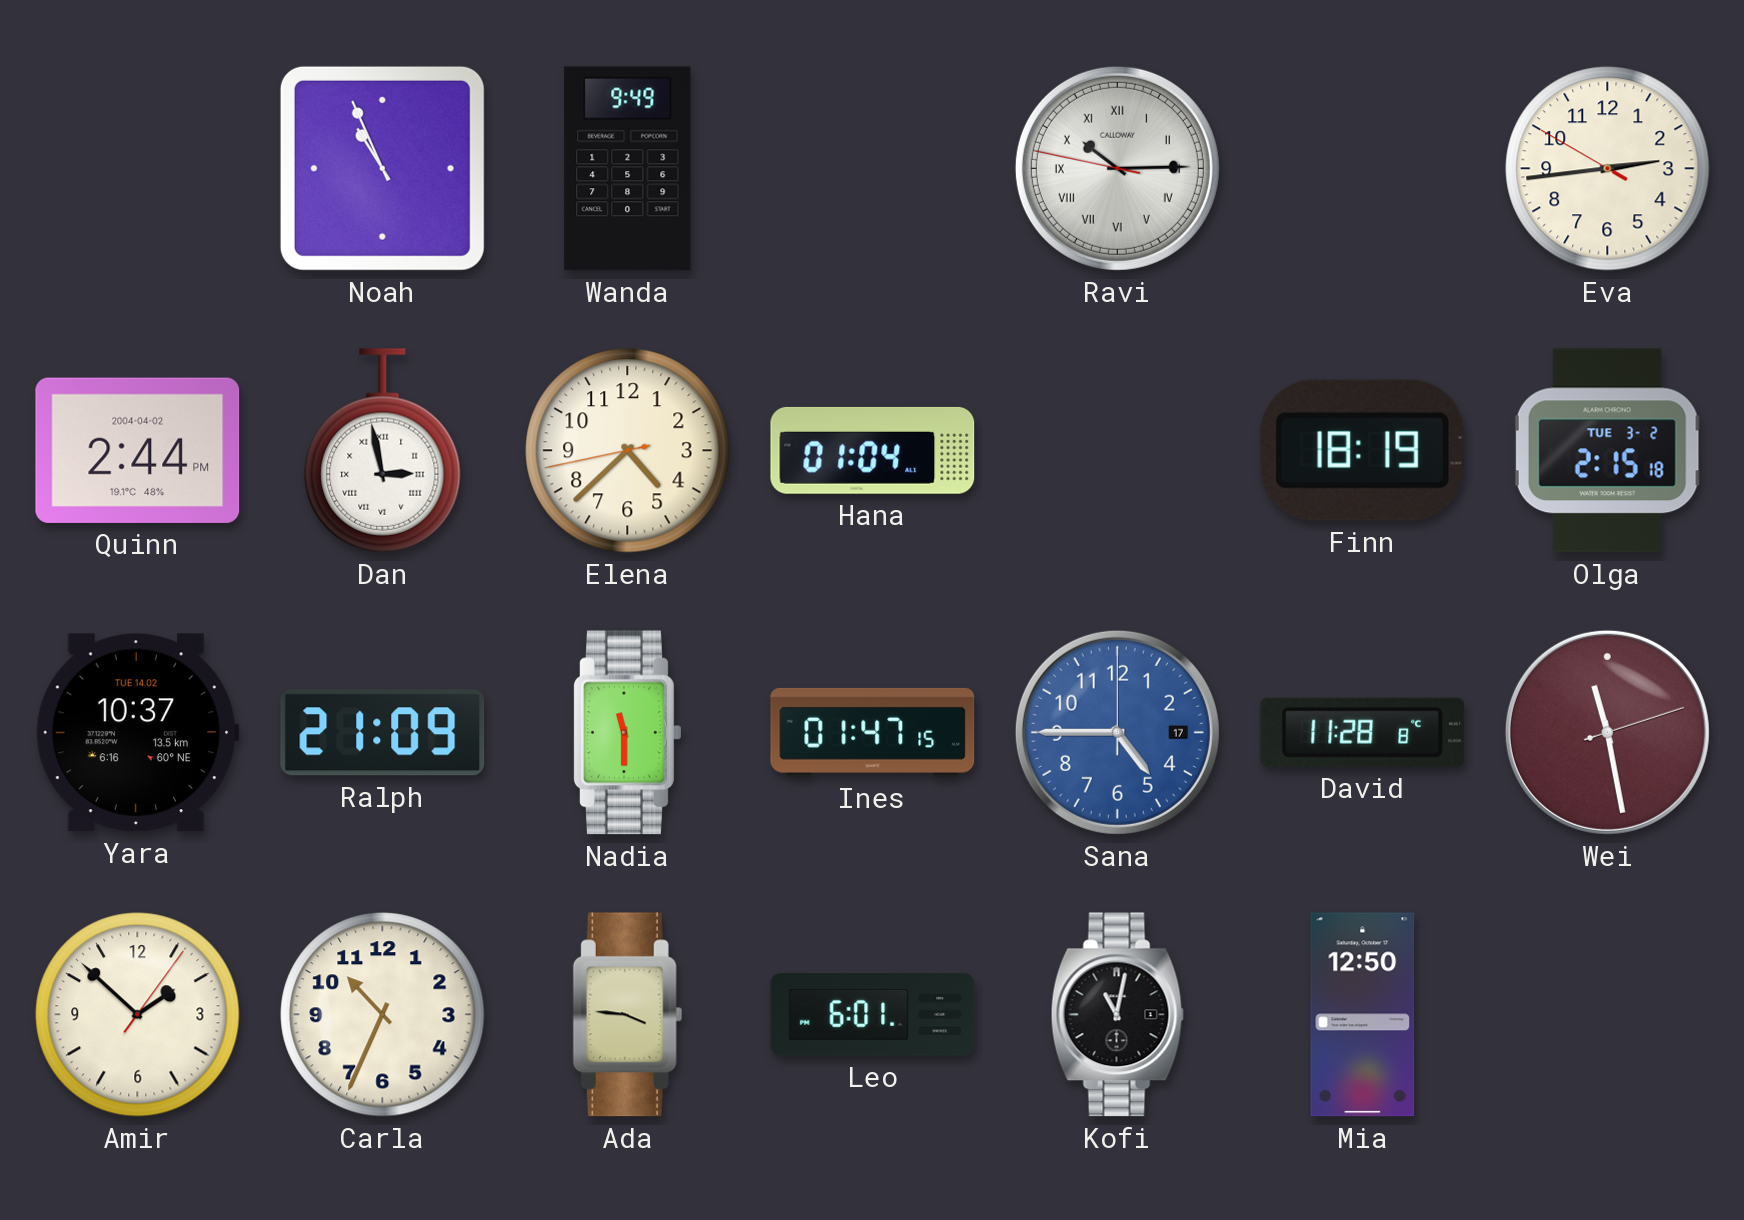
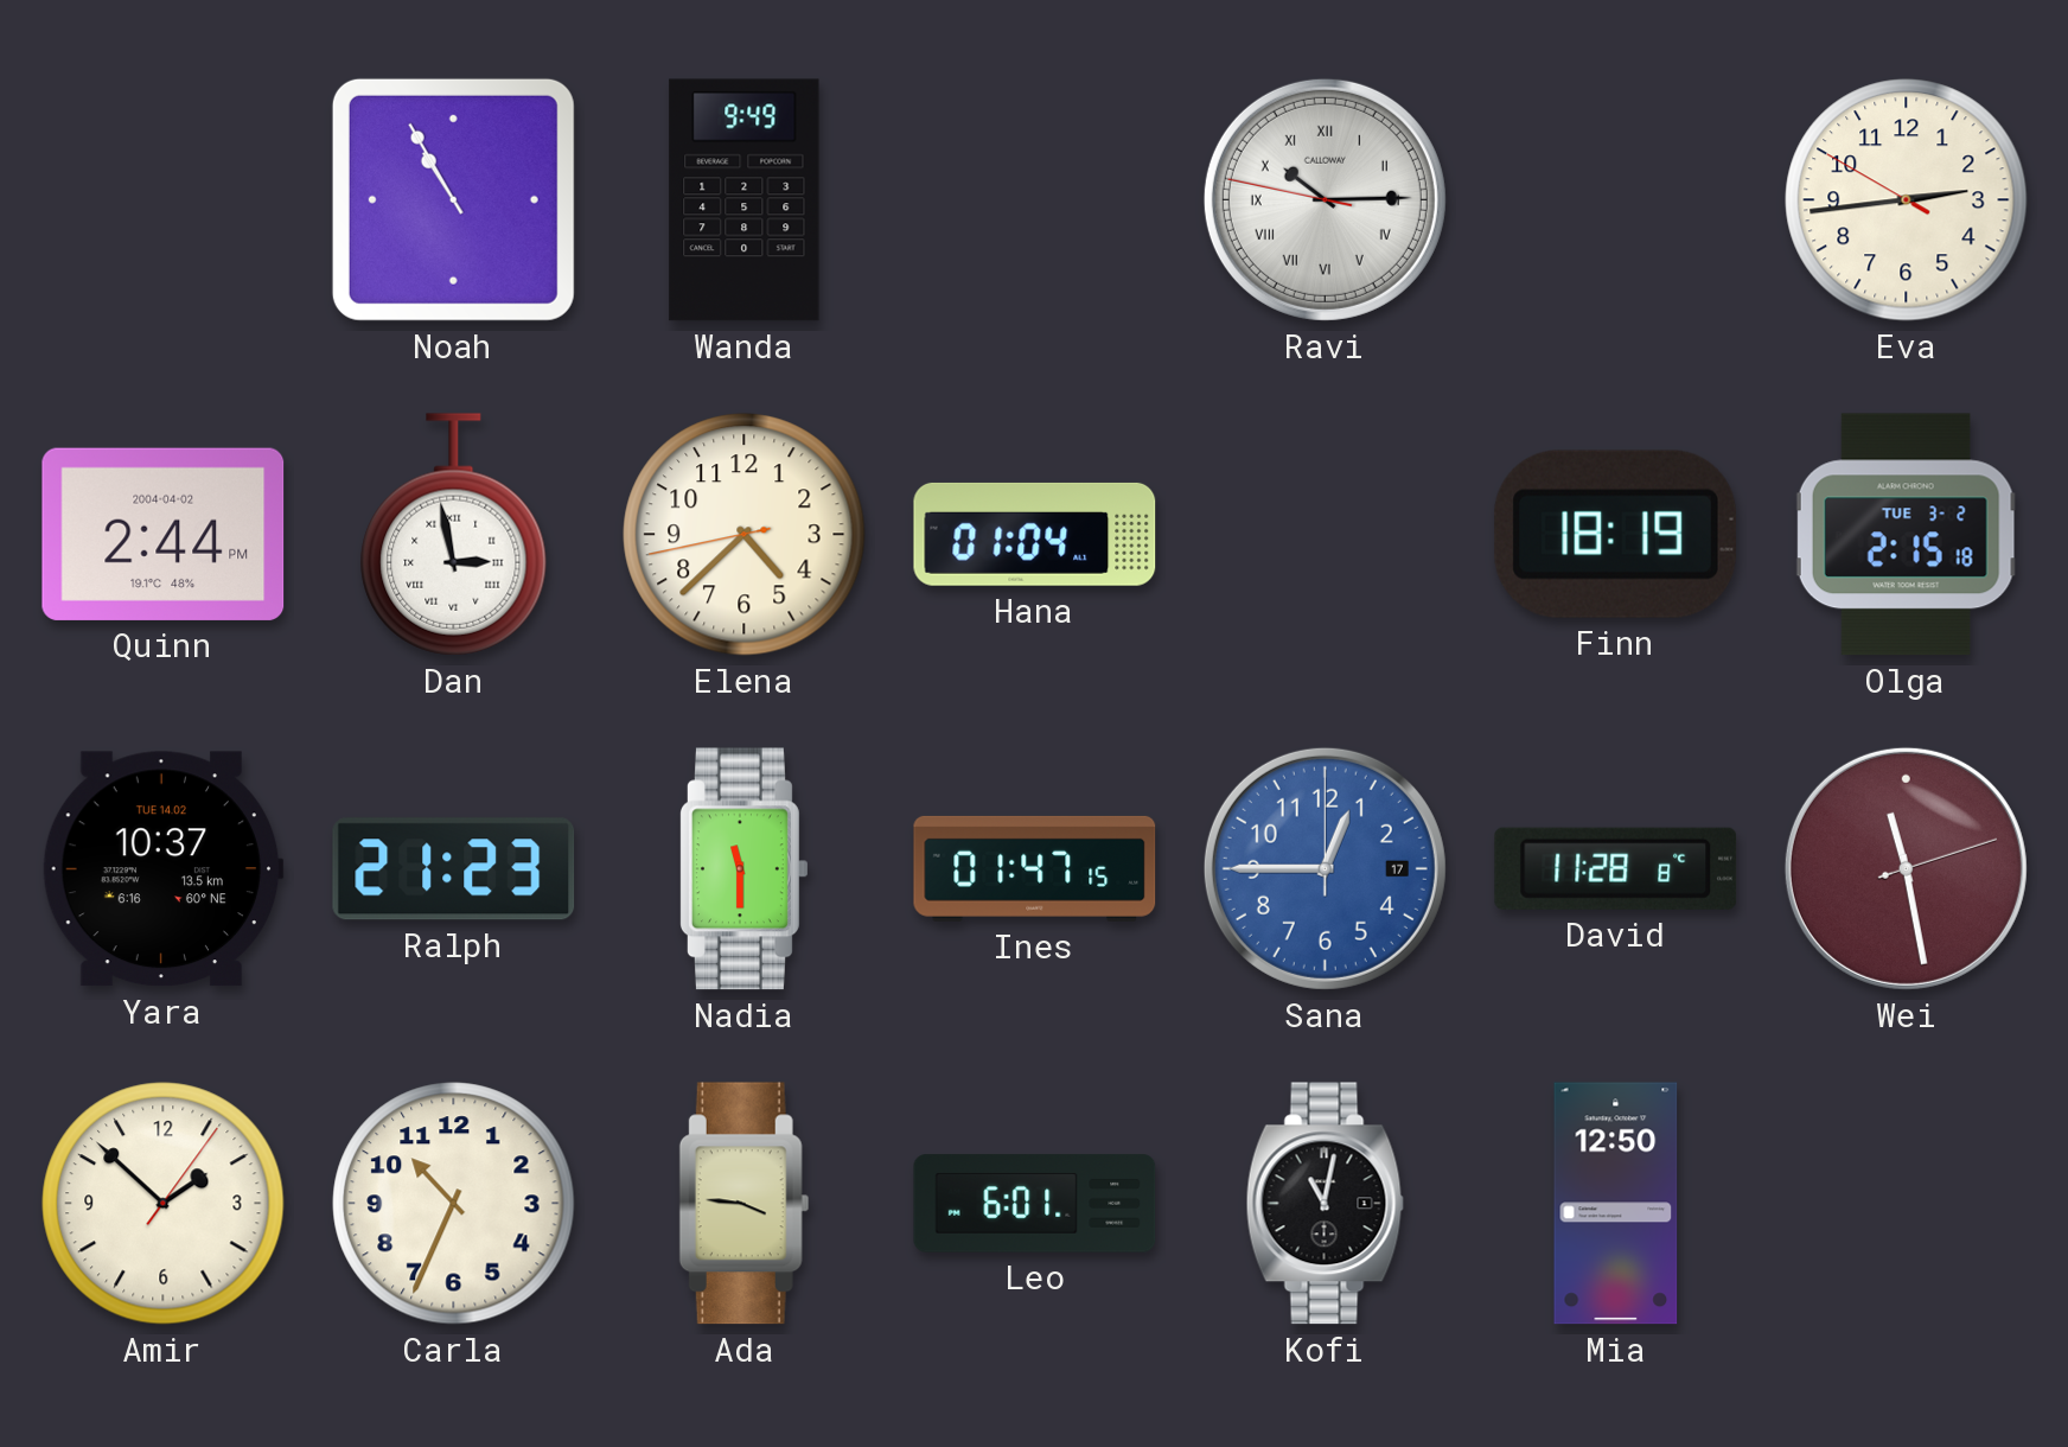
Noah: 10:56 -> 10:55 (453, 199)
Ralph: 21:09 -> 21:23 (454, 869)
Sana: 4:45 -> 12:45 (1325, 868)
